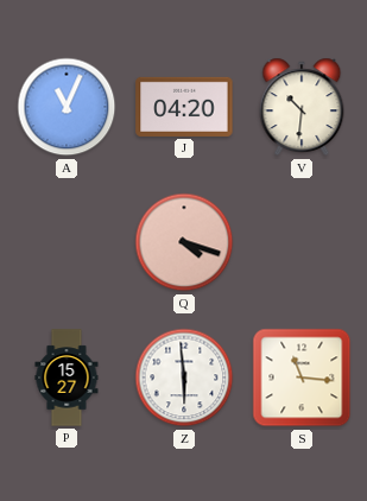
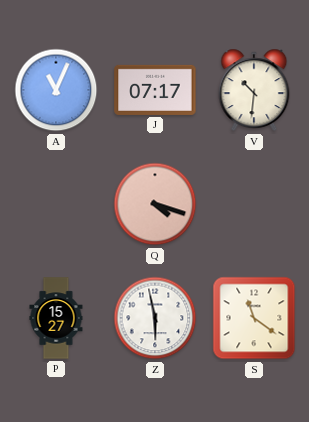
J: 04:20 -> 07:17 (155, 90)
Z: 5:59 -> 5:58 (155, 318)
S: 11:16 -> 11:21 (254, 318)
